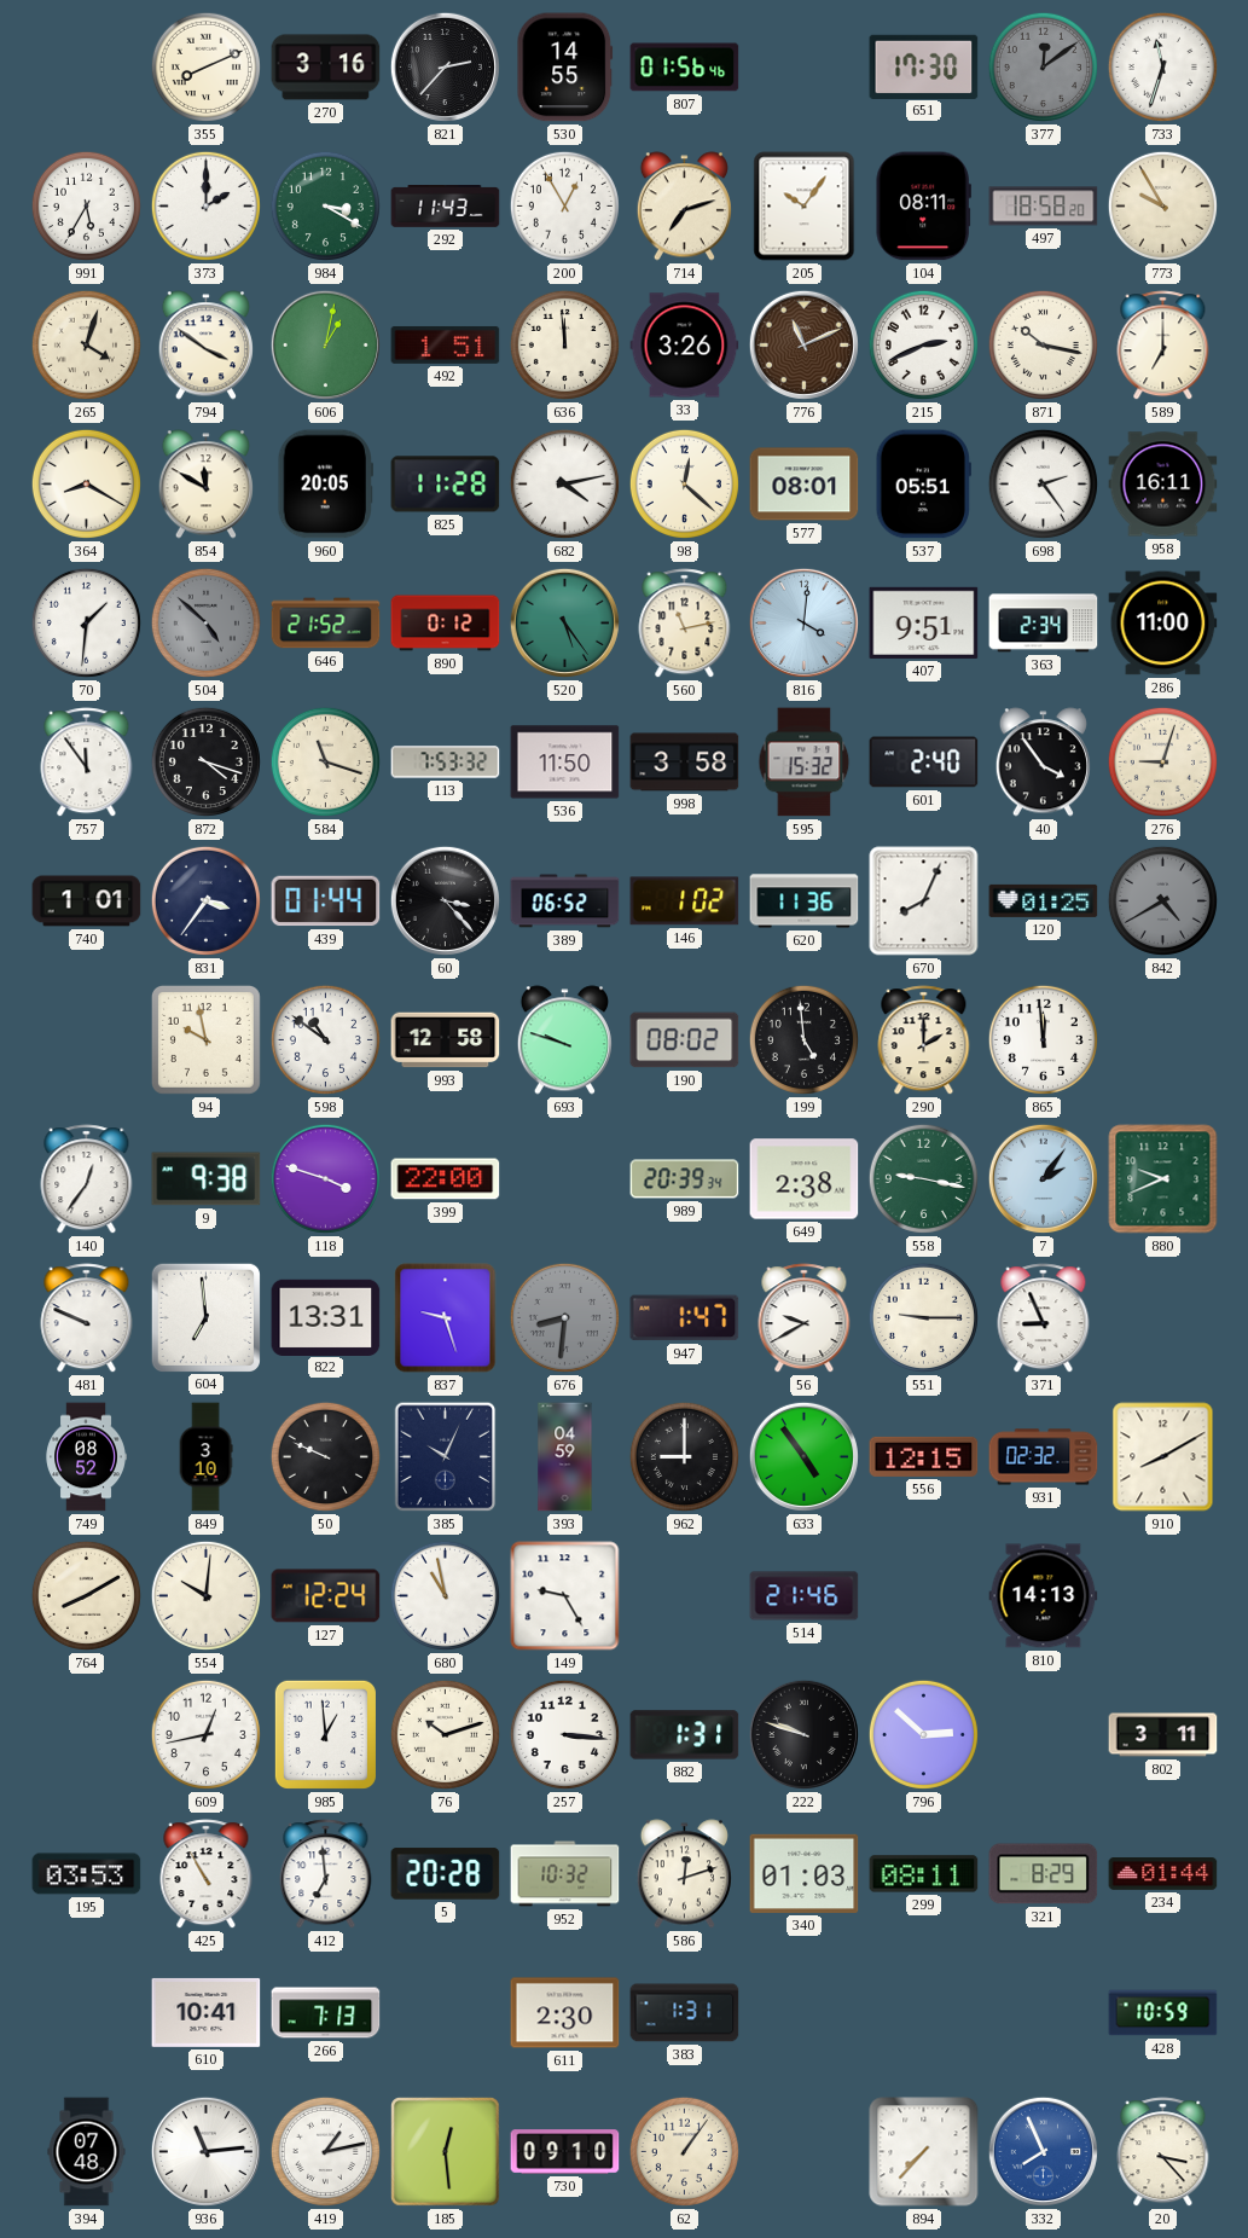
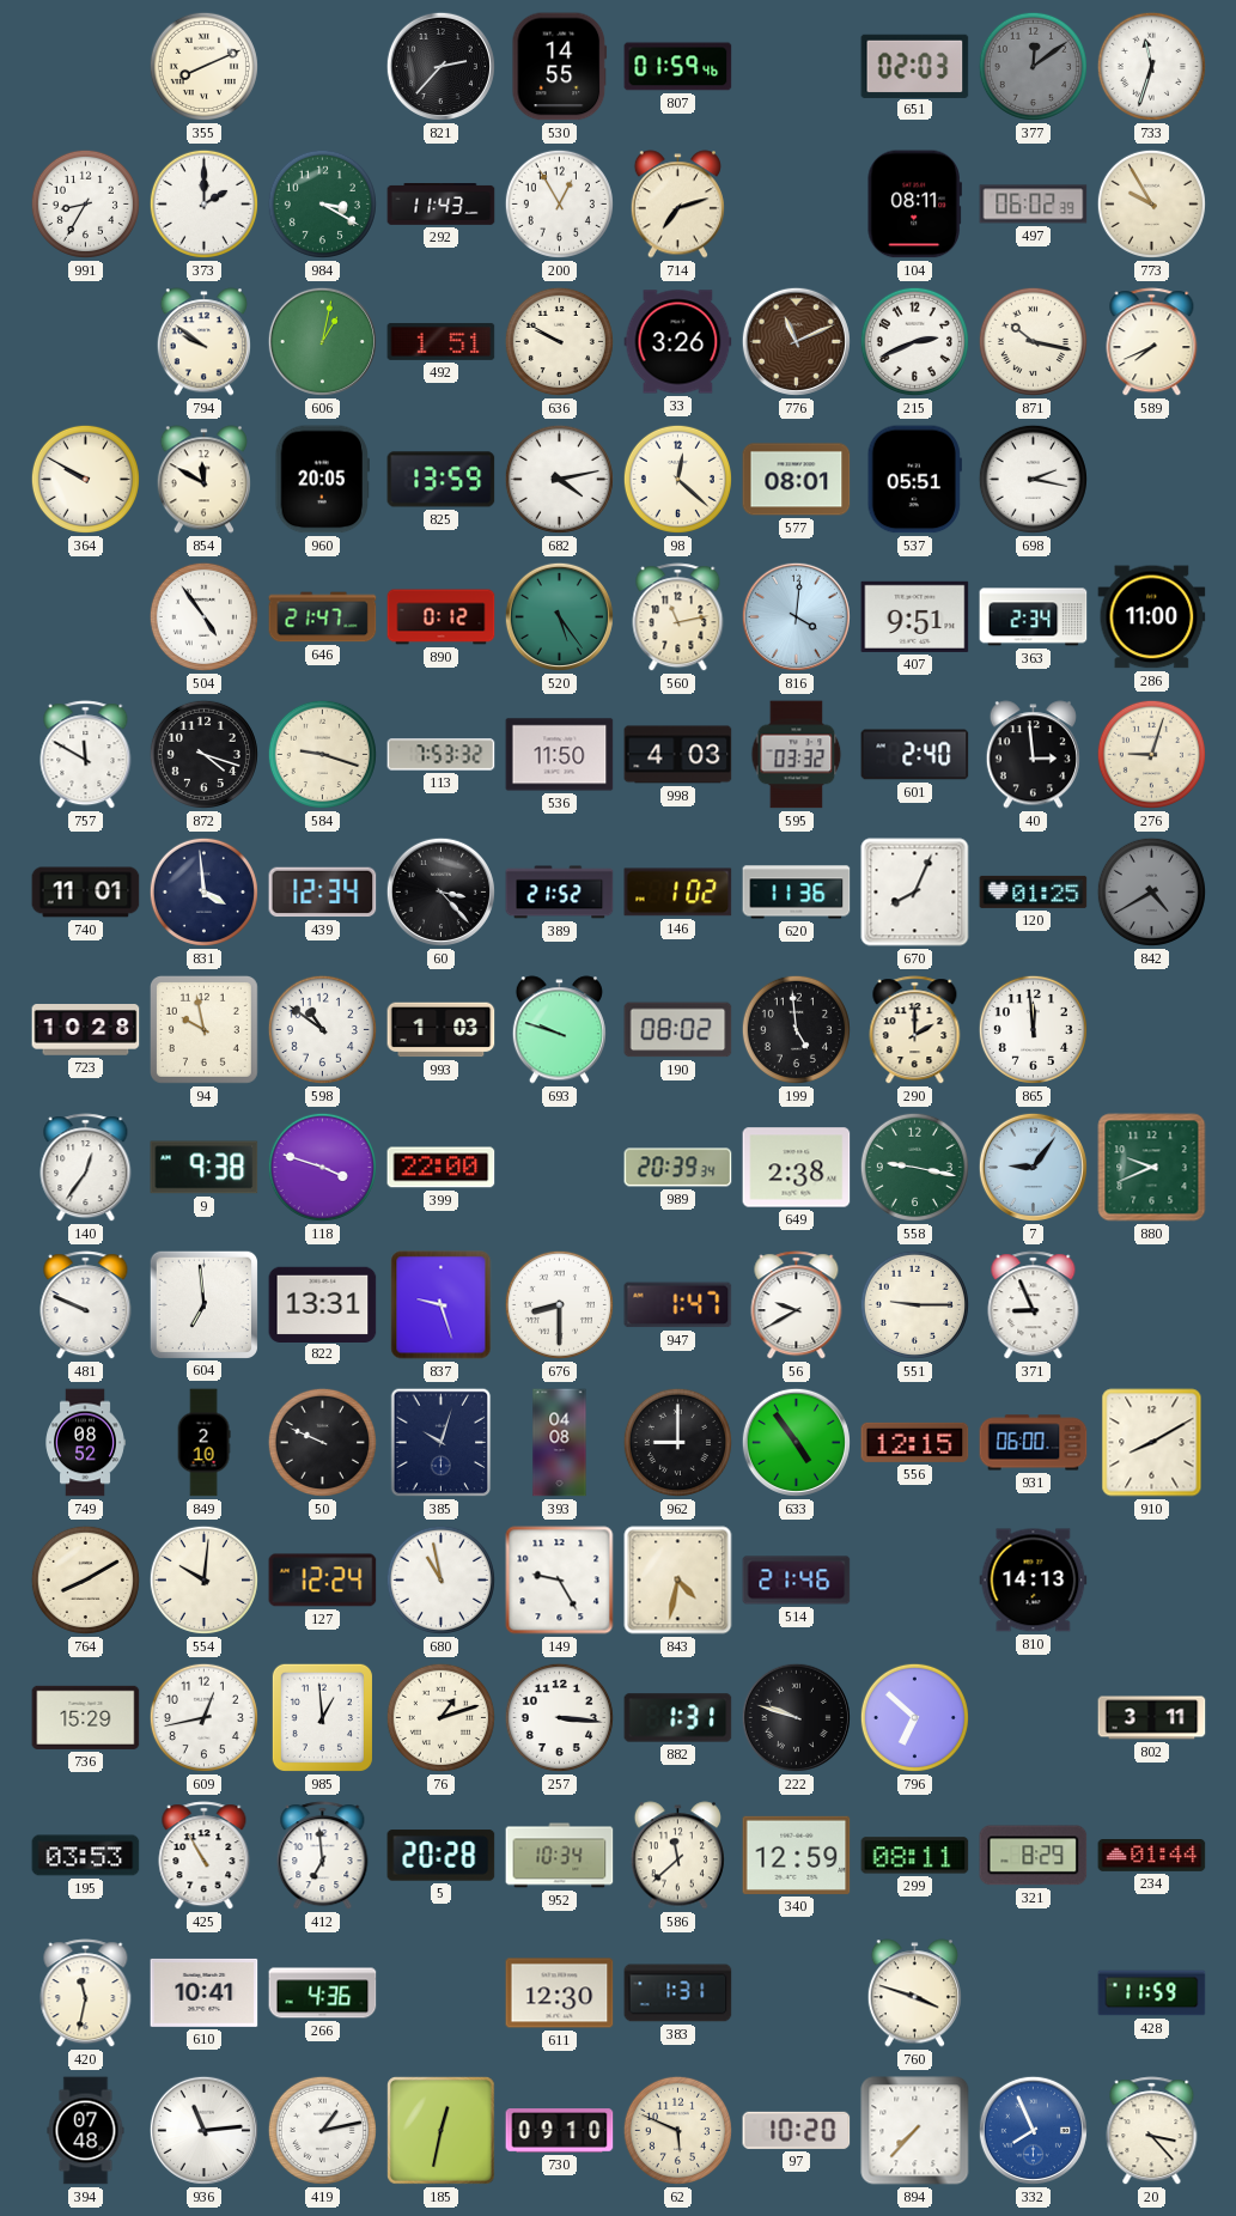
270: 3:16 -> none (326, 68)
807: 01:56 -> 01:59 (678, 67)
651: 17:30 -> 02:03 (915, 66)
991: 5:35 -> 8:35 (85, 203)
205: 10:06 -> none (805, 207)
497: 18:58 -> 06:02 (1034, 205)
265: 4:03 -> none (86, 344)
794: 3:51 -> 9:51 (203, 342)
636: 11:59 -> 9:50 (559, 341)
589: 7:00 -> 7:41 (1152, 342)
364: 8:20 -> 9:50 (85, 479)
825: 11:28 -> 13:59 (442, 480)
698: 2:24 -> 2:17 (1033, 479)
958: 16:11 -> none (1163, 485)
70: 1:31 -> none (86, 622)
504: 4:52 -> 4:54 (203, 616)
504 dial: grey -> white (203, 616)
646: 21:52 -> 21:47 (323, 617)
757: 11:54 -> 11:50 (86, 755)
584: 11:18 -> 9:18 (322, 754)
998: 3:58 -> 4:03 (678, 755)
595: 15:32 -> 03:32 (797, 755)
40: 3:54 -> 2:59 (1033, 755)
740: 1:01 -> 11:01 (86, 893)
831: 3:36 -> 3:59 (203, 891)
439: 01:44 -> 12:34 (323, 893)
389: 06:52 -> 21:52 (560, 893)
723: none -> 10:28 (86, 1030)
993: 12:58 -> 1:03 (442, 1030)
7: 2:06 -> 9:06 (1033, 1167)
676: 8:31 -> 8:30 (559, 1304)
676 dial: grey -> white (559, 1304)
849: 3:10 -> 2:10 (203, 1443)
385: 10:04 -> 10:03 (442, 1443)
393: 04:59 -> 04:08 (560, 1443)
931: 02:32 -> 06:00 (1034, 1443)
843: none -> 4:32 (678, 1581)
736: none -> 15:29 (86, 1717)
76: 10:12 -> 1:12 (440, 1717)
796: 2:52 -> 6:52 (914, 1717)
952: 10:32 -> 10:34 (560, 1856)
586: 12:12 -> 11:38 (677, 1856)
340: 01:03 -> 12:59 (797, 1855)
420: none -> 11:32 (86, 1993)
266: 7:13 -> 4:36 (323, 1993)
611: 2:30 -> 12:30 (560, 1993)
760: none -> 3:48 (914, 1993)
428: 10:59 -> 11:59 (1152, 1993)
185: 12:29 -> 12:32 (442, 2131)
62: 1:06 -> 5:49 (677, 2130)
97: none -> 10:20 (797, 2130)
